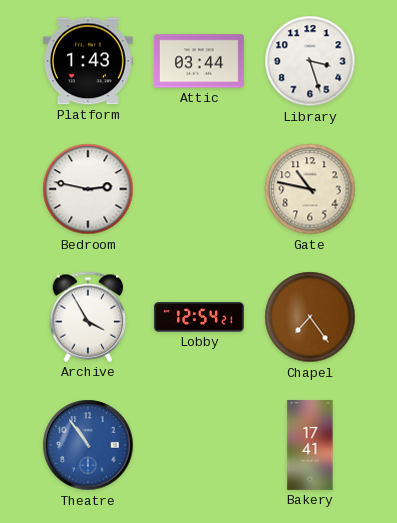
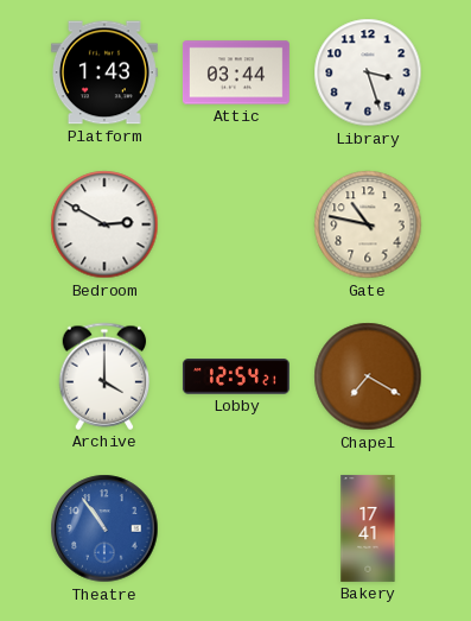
Bedroom: 2:47 -> 2:50 (104, 224)
Archive: 3:55 -> 4:00 (104, 376)
Chapel: 7:24 -> 7:20 (368, 376)
